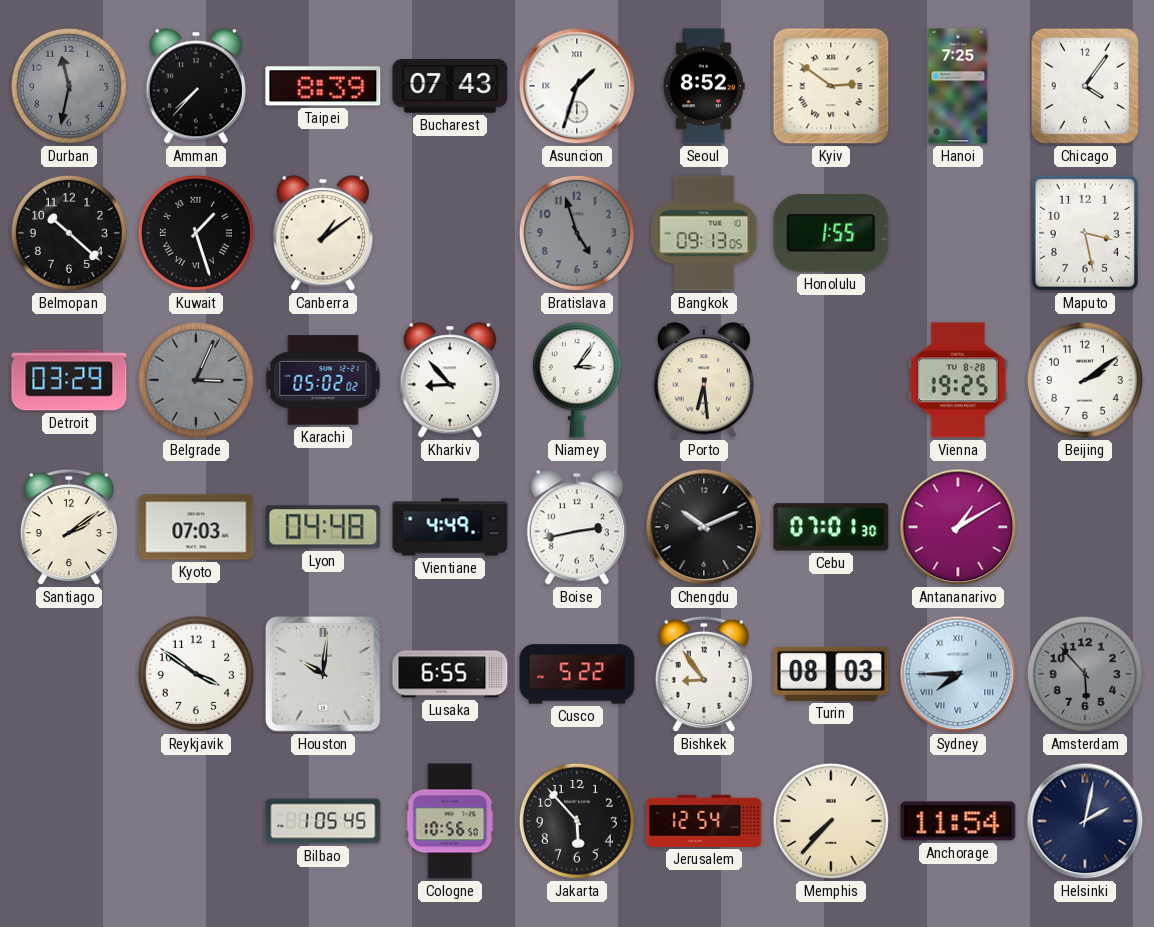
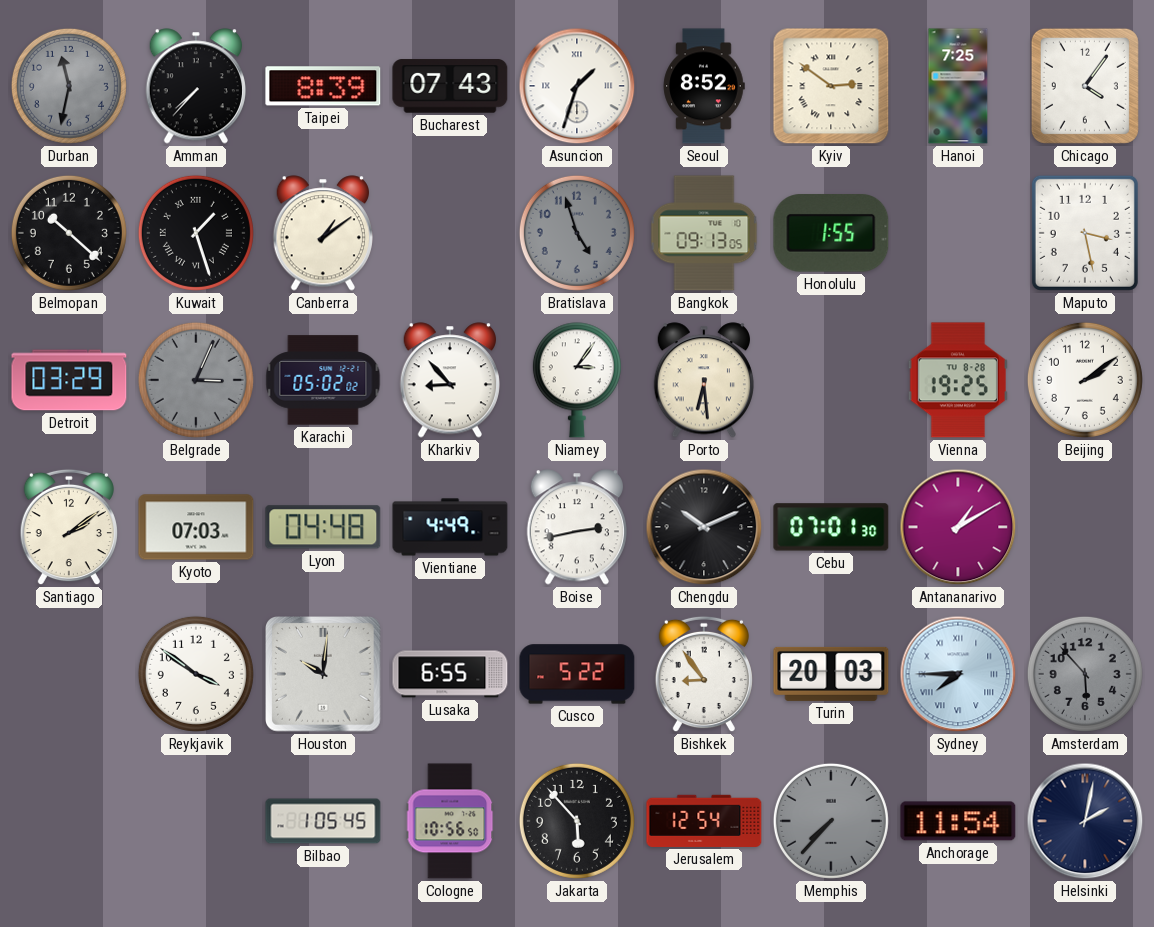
Turin: 08:03 -> 20:03 (831, 674)
Memphis dial: cream -> grey (831, 821)
